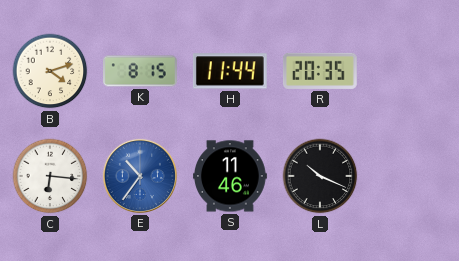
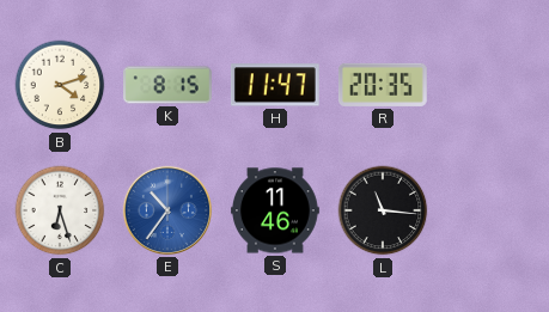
H: 11:44 -> 11:47 (275, 85)
C: 6:16 -> 6:27 (60, 210)
L: 10:19 -> 11:16 (383, 210)
